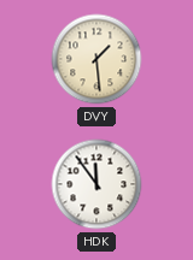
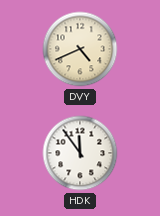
DVY: 1:29 -> 4:41 (80, 49)
